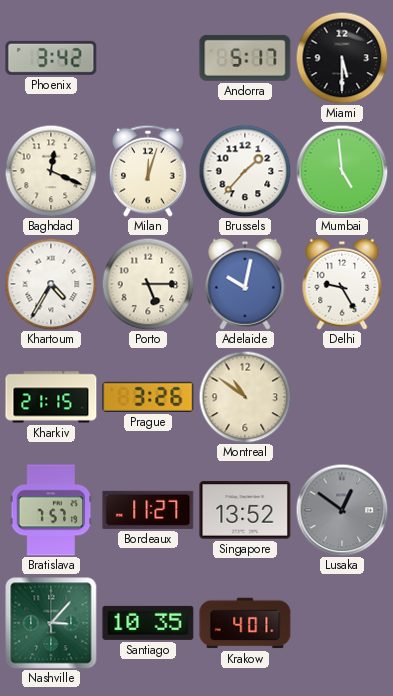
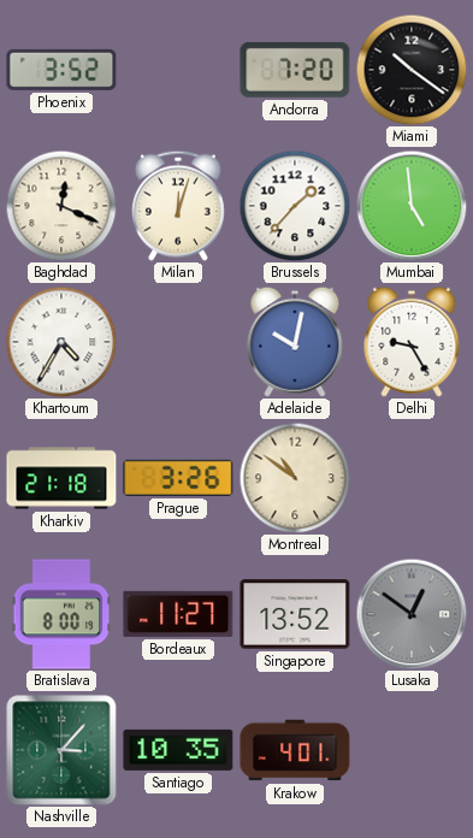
Phoenix: 3:42 -> 3:52 (61, 70)
Andorra: 5:17 -> 7:20 (295, 70)
Miami: 5:30 -> 10:21 (412, 70)
Porto: 5:15 -> none (148, 284)
Kharkiv: 21:15 -> 21:18 (61, 478)
Bratislava: 7:57 -> 8:00 (61, 614)
